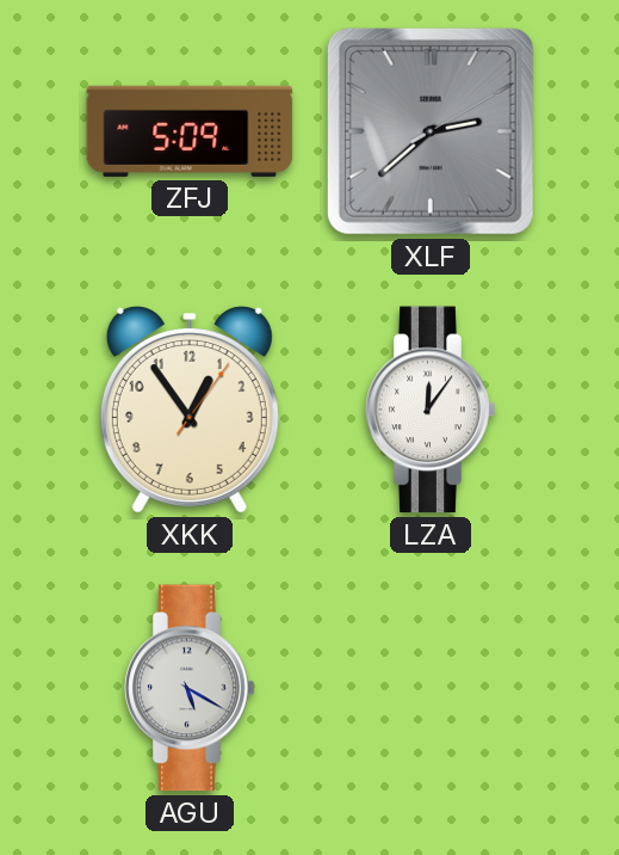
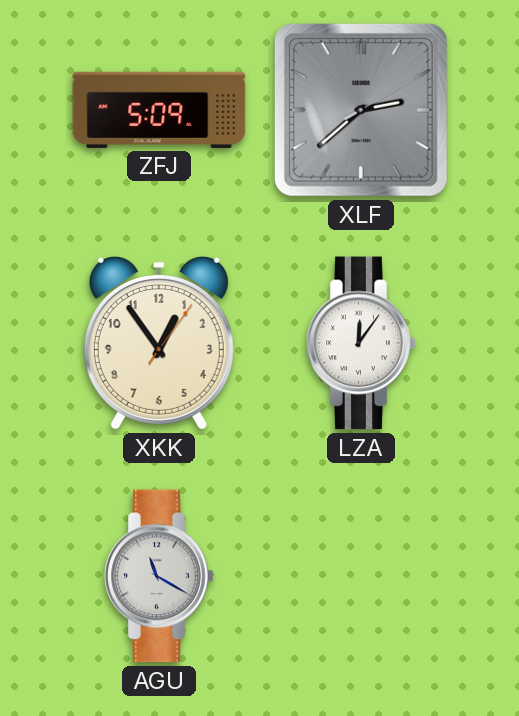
AGU: 5:20 -> 11:20 (159, 576)
